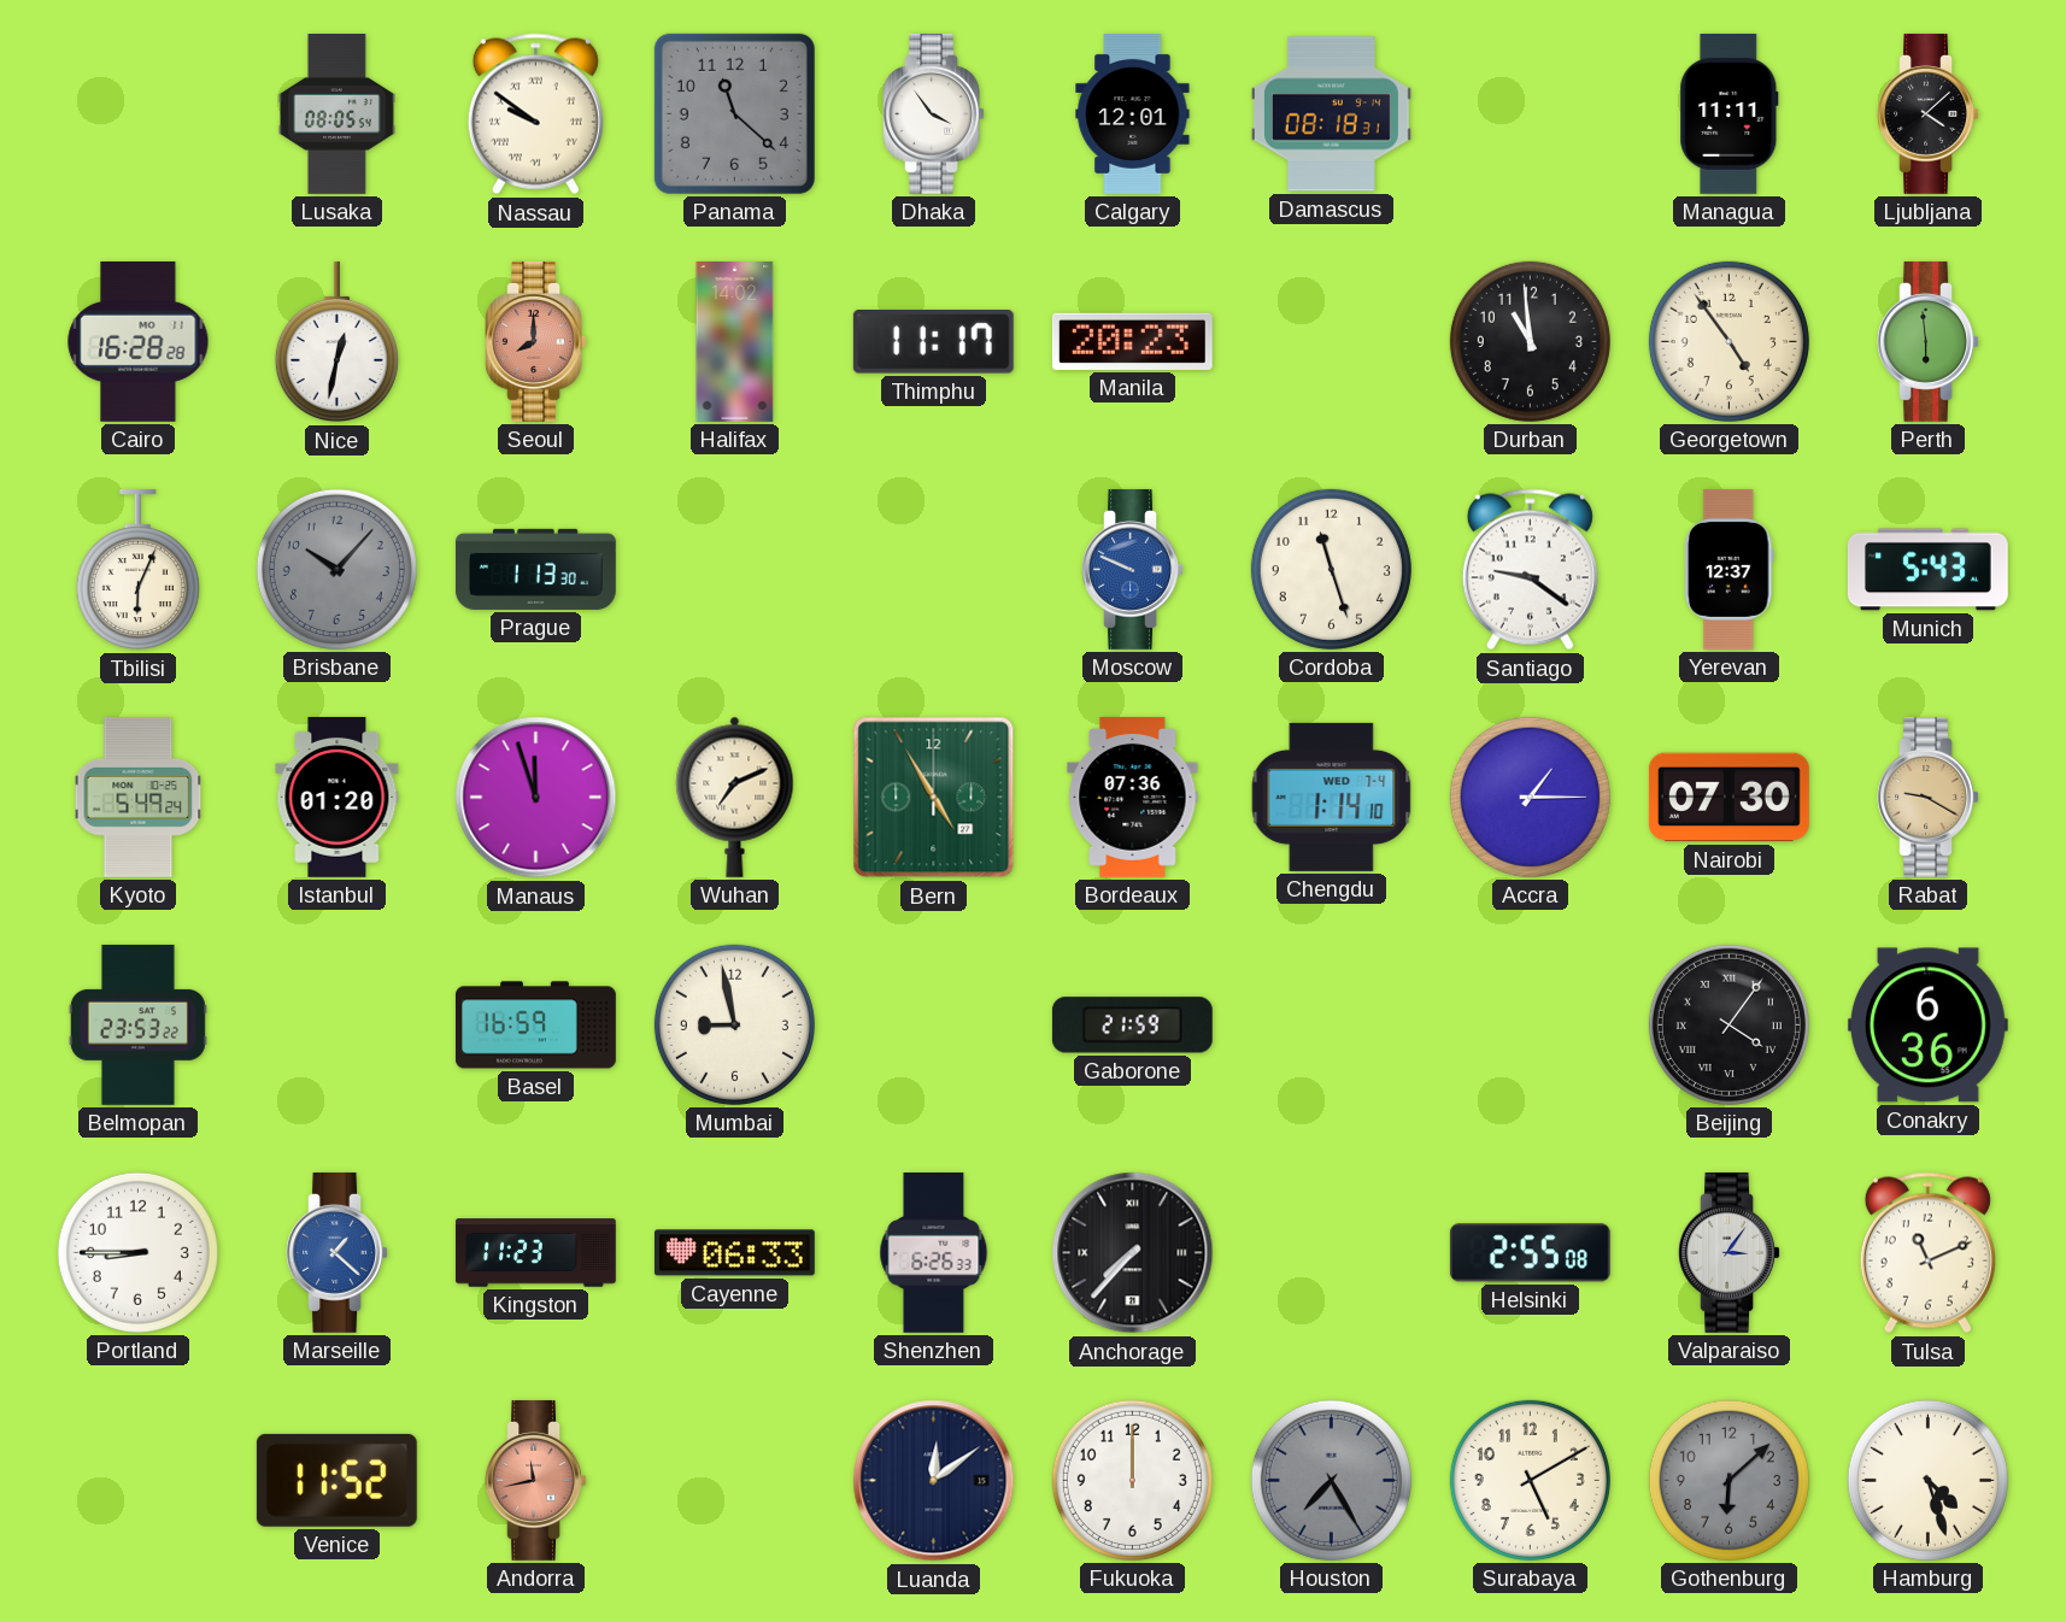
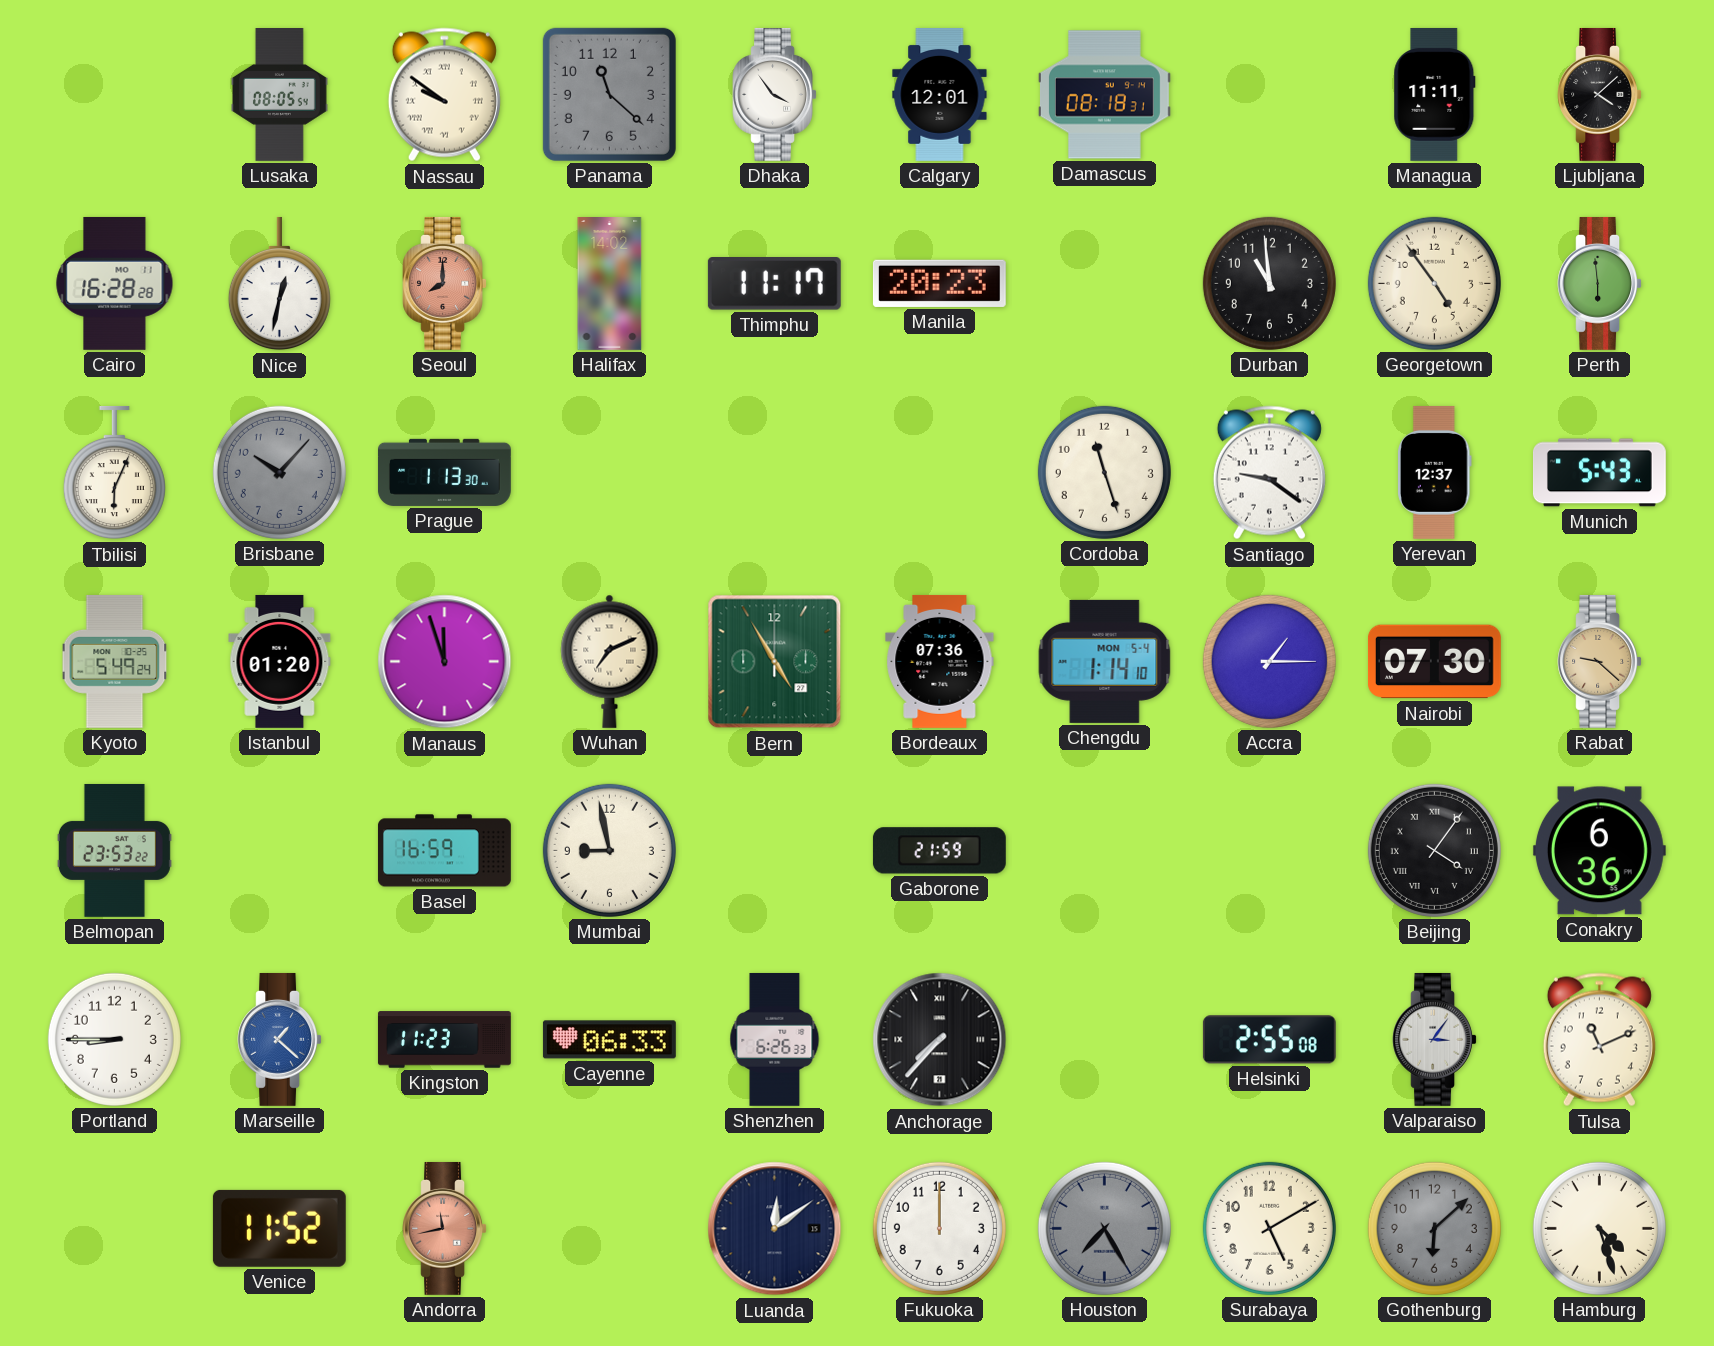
Moscow: 9:49 -> none (1132, 569)
Chengdu date: WED 7-4 -> MON 5-4 (1105, 661)
Rabat: 9:20 -> 9:22 (1599, 661)
